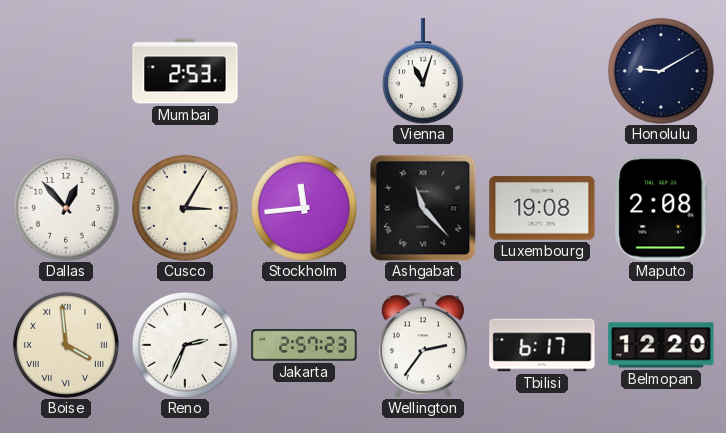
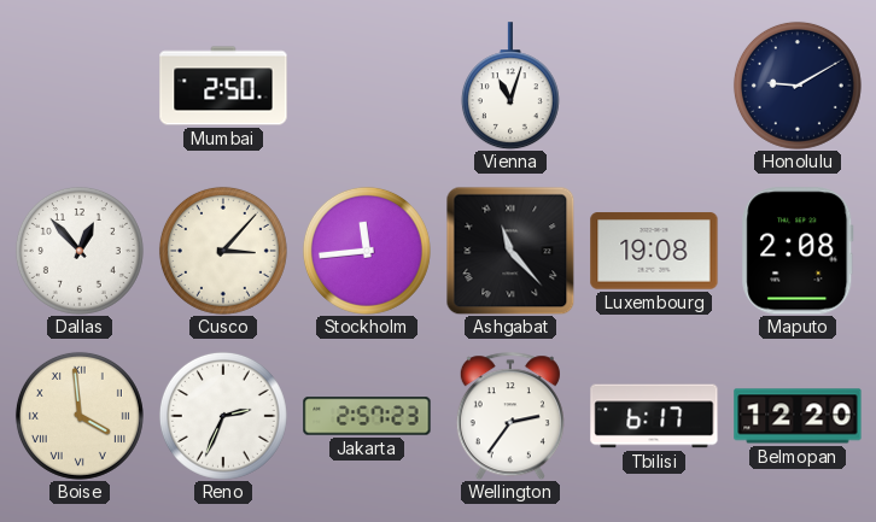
Mumbai: 2:53 -> 2:50 (223, 86)
Cusco: 3:05 -> 3:07 (223, 251)
